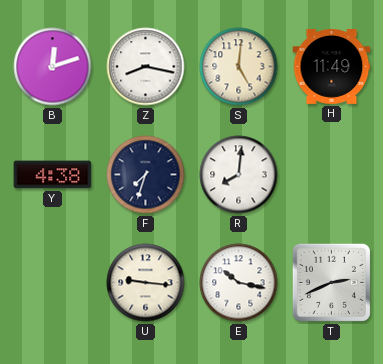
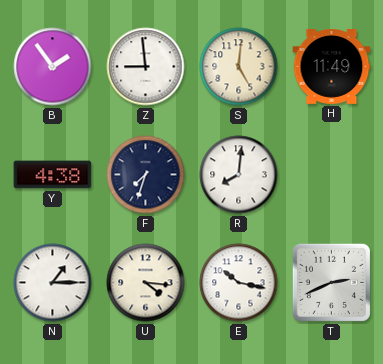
B: 12:12 -> 1:54 (53, 67)
Z: 8:17 -> 8:59 (146, 67)
N: none -> 1:15 (53, 283)
U: 9:16 -> 4:16 (146, 283)
